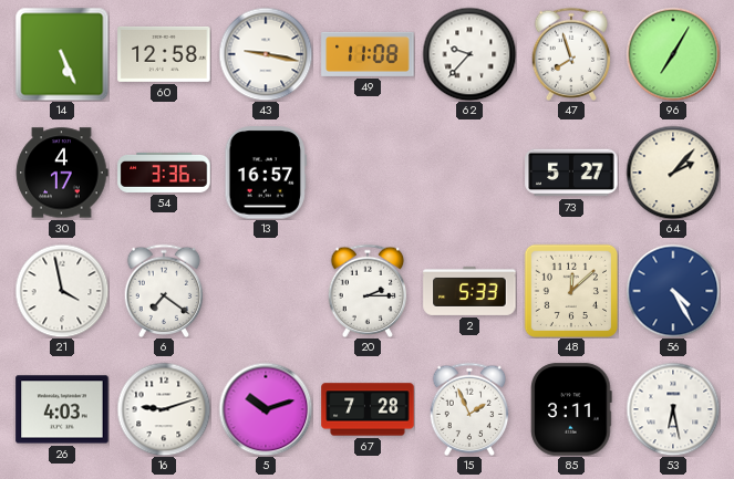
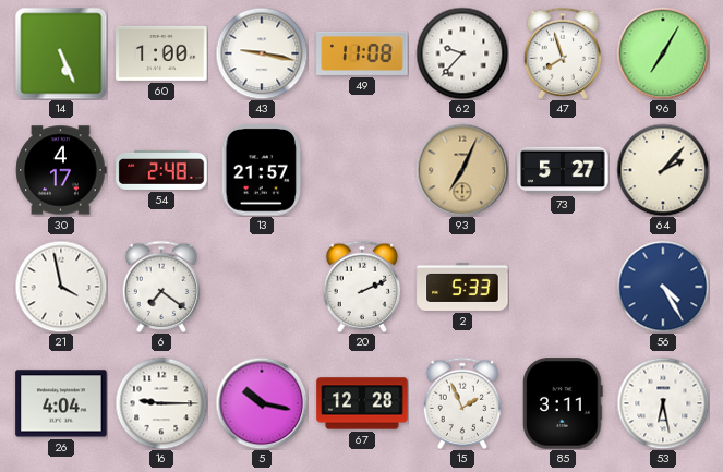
60: 12:58 -> 1:00 (161, 53)
54: 3:36 -> 2:48 (161, 170)
13: 16:57 -> 21:57 (262, 170)
93: none -> 7:04 (462, 170)
20: 2:15 -> 2:11 (362, 286)
48: 12:08 -> none (570, 290)
26: 4:03 -> 4:04 (61, 403)
16: 9:12 -> 9:15 (161, 403)
5: 10:12 -> 10:17 (262, 403)
67: 7:28 -> 12:28 (362, 403)
